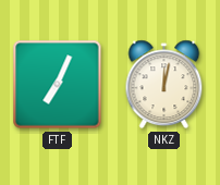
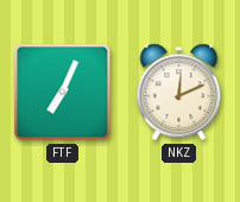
NKZ: 12:02 -> 12:11 (179, 93)
